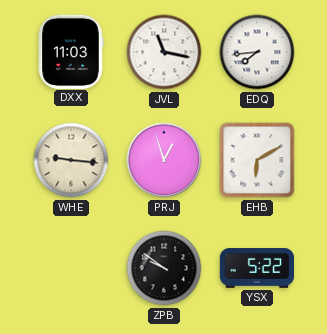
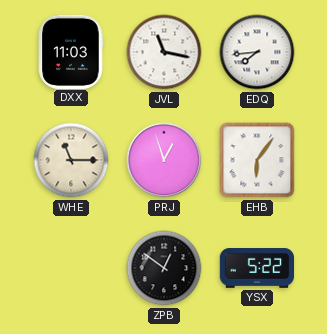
WHE: 9:16 -> 11:15 (71, 160)
EHB: 6:10 -> 6:06 (257, 160)
ZPB: 9:51 -> 12:51 (164, 268)
